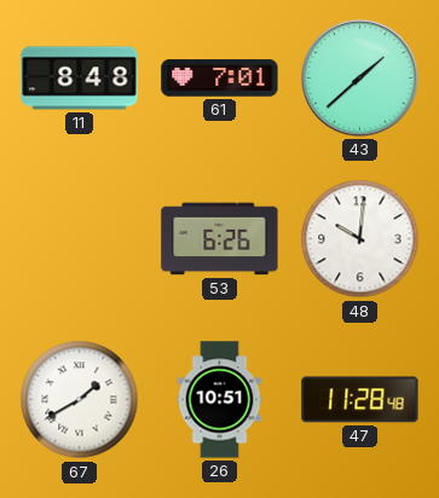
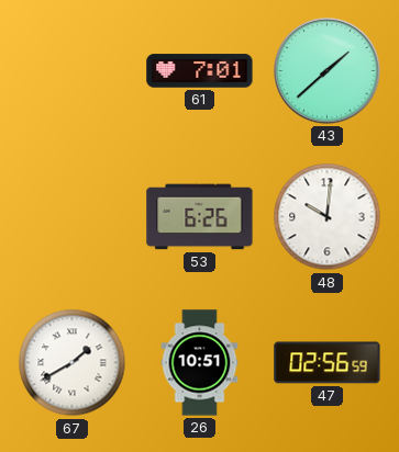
11: 8:48 -> none (80, 79)
47: 11:28 -> 02:56 (328, 363)
